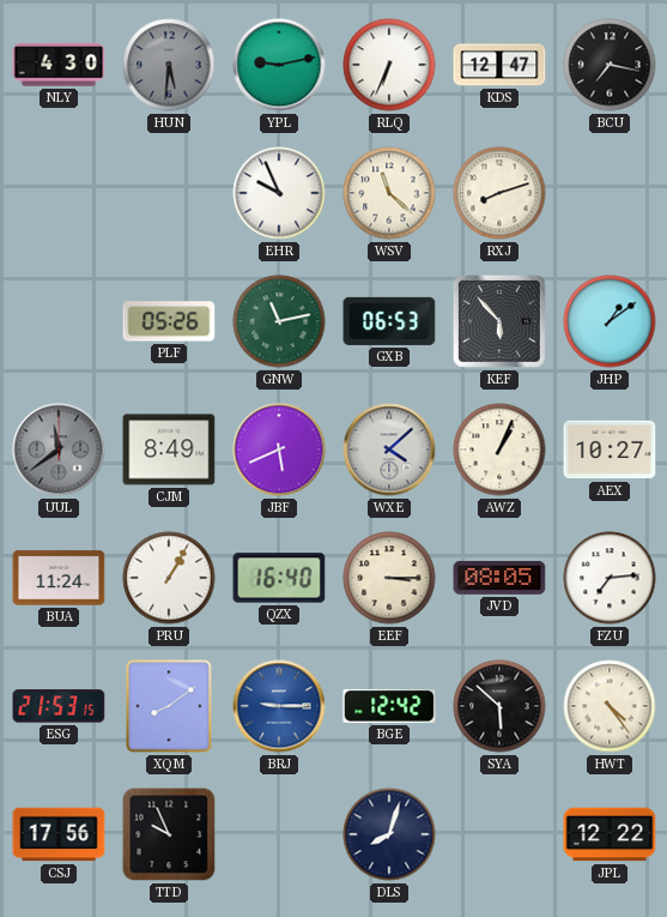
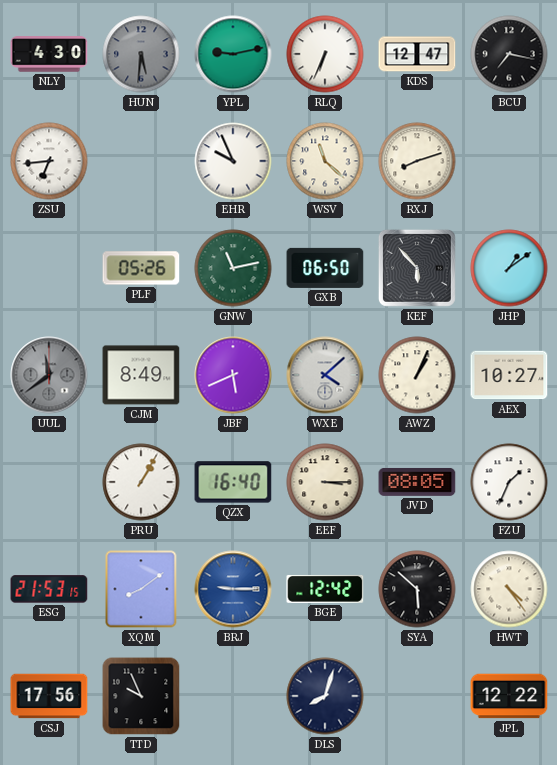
ZSU: none -> 6:44 (49, 161)
GXB: 06:53 -> 06:50 (325, 268)
BUA: 11:24 -> none (59, 578)
FZU: 7:14 -> 1:34 (509, 482)
